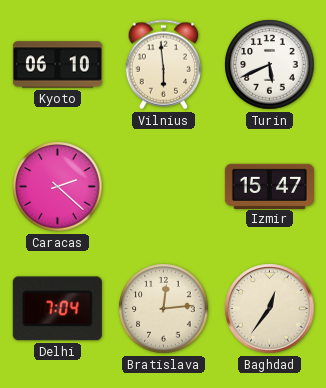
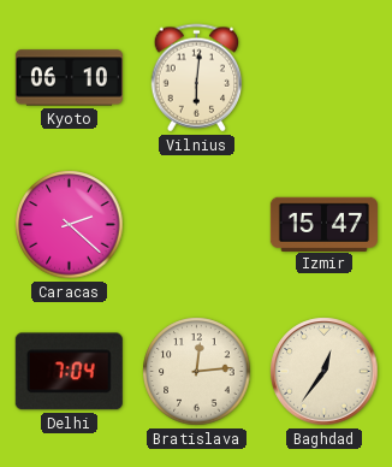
Vilnius: 5:59 -> 6:01 (197, 78)
Turin: 5:41 -> none (270, 65)
